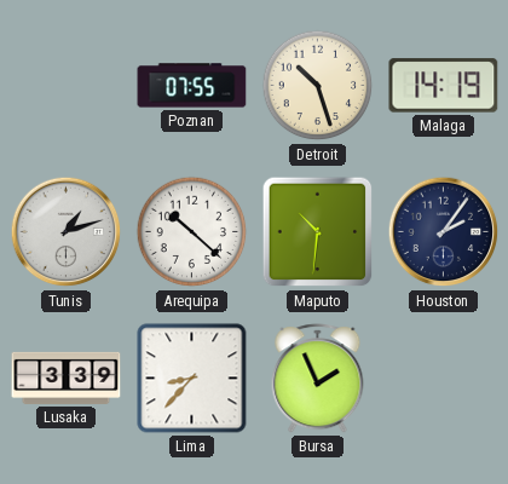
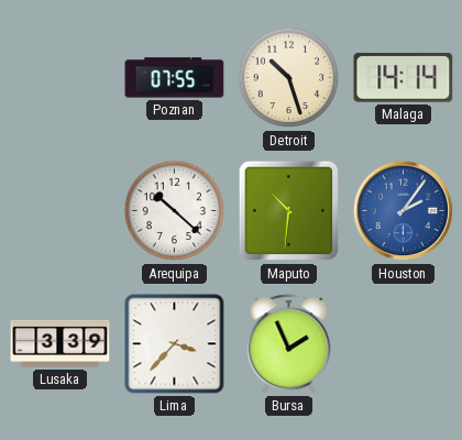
Malaga: 14:19 -> 14:14 (404, 78)
Tunis: 1:12 -> none (67, 232)
Houston dial: navy -> blue (404, 211)
Lima: 8:37 -> 3:37 (175, 344)
